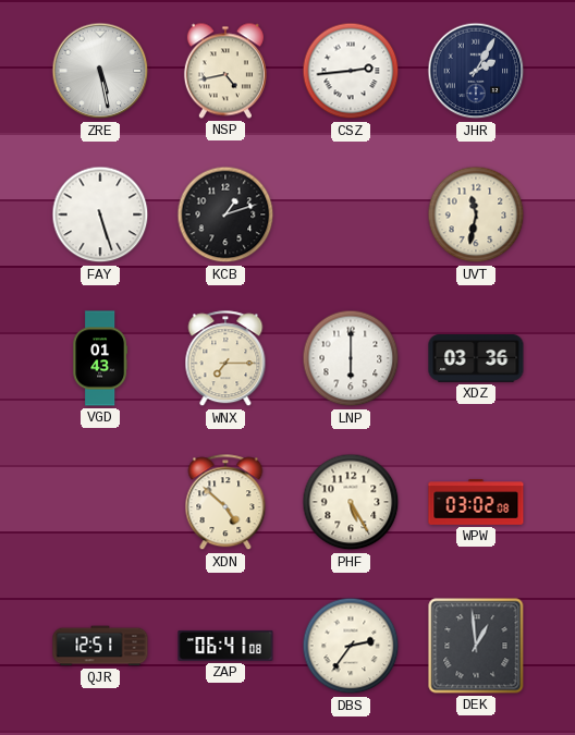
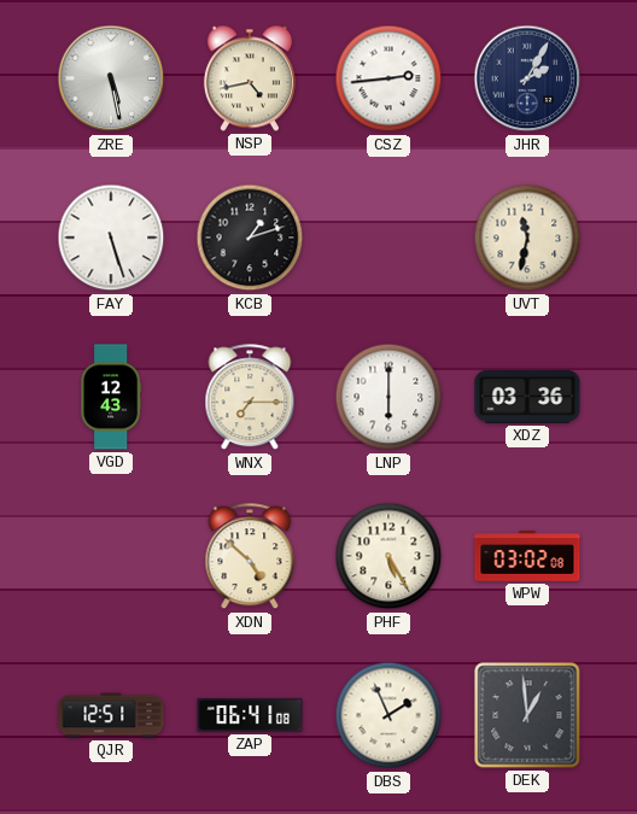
VGD: 01:43 -> 12:43 (111, 397)
DBS: 2:36 -> 1:56 (388, 715)
